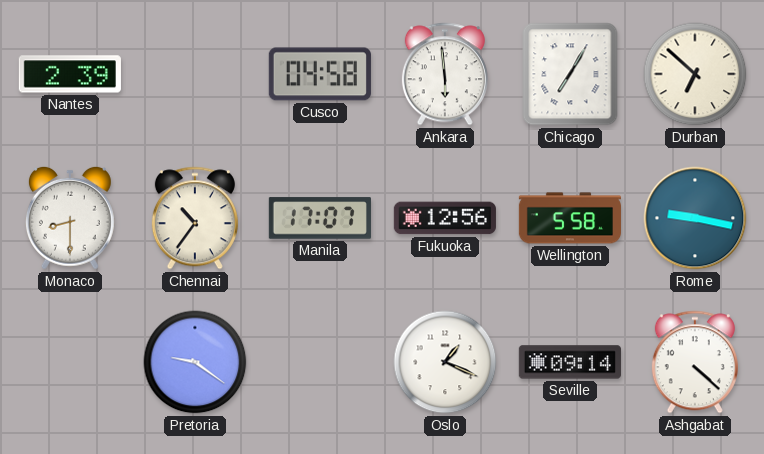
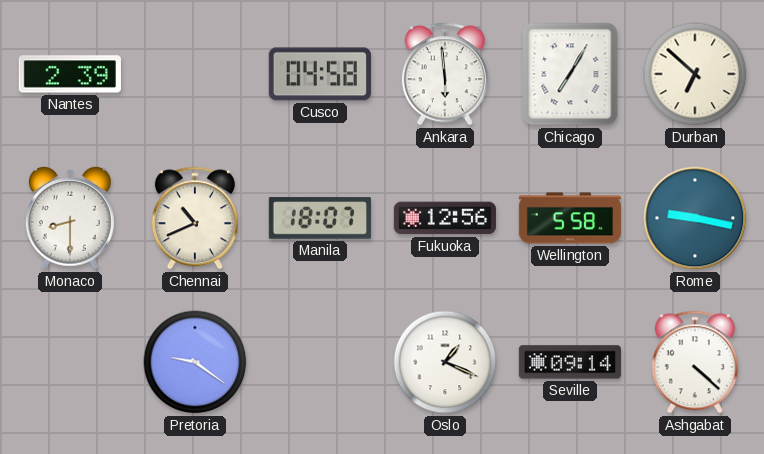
Chennai: 10:36 -> 10:41 (195, 218)
Manila: 17:07 -> 18:07 (320, 218)
